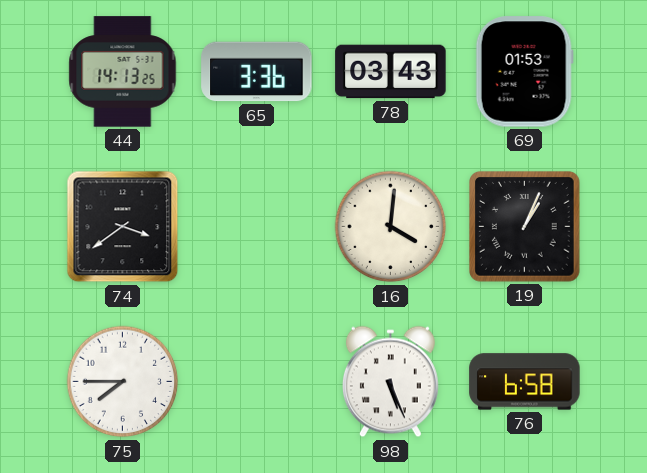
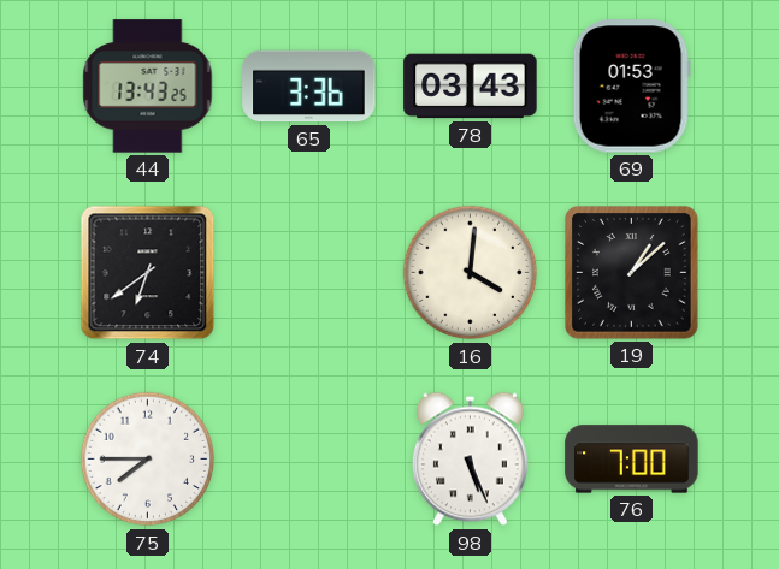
44: 14:13 -> 13:43 (148, 87)
74: 3:39 -> 6:39 (148, 273)
19: 1:04 -> 1:08 (632, 273)
76: 6:58 -> 7:00 (632, 460)
